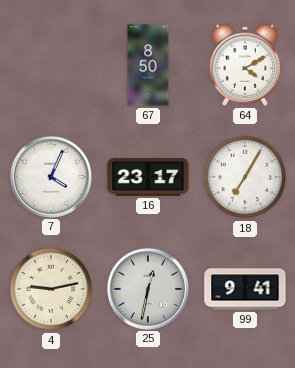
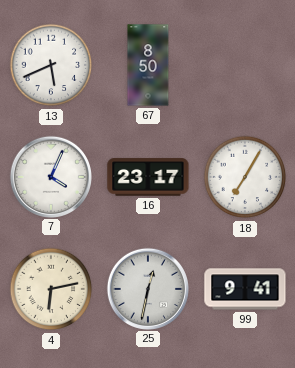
13: none -> 5:41 (51, 65)
64: 4:10 -> none (245, 65)
4: 9:13 -> 6:13 (51, 289)
